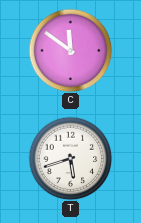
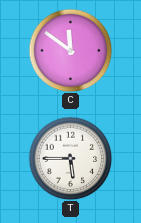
T: 5:42 -> 5:45 (70, 158)
